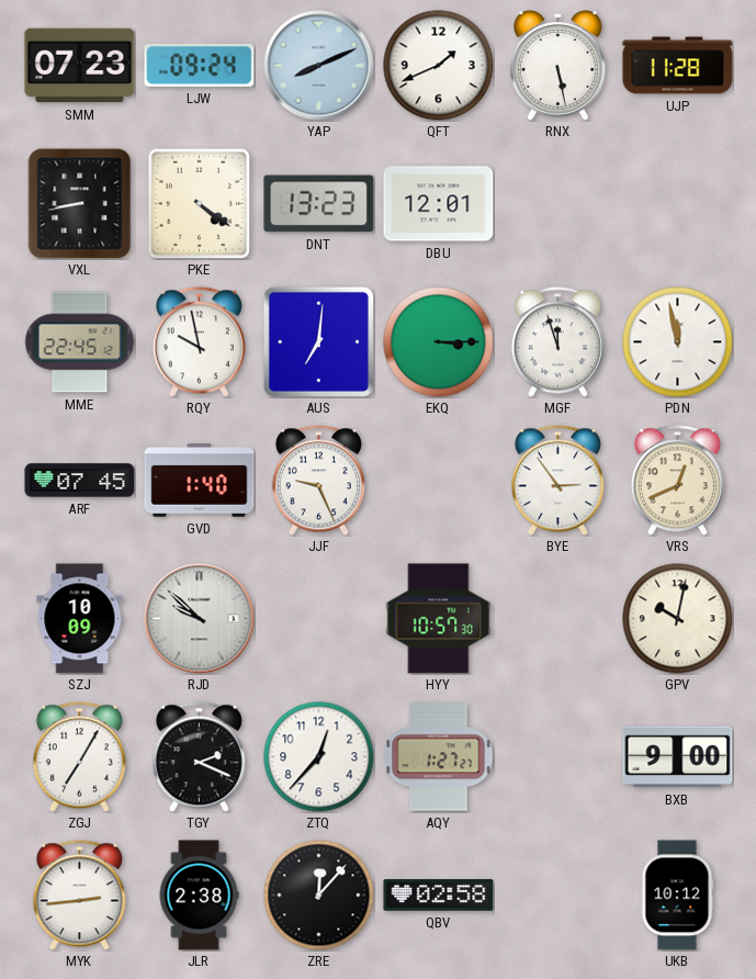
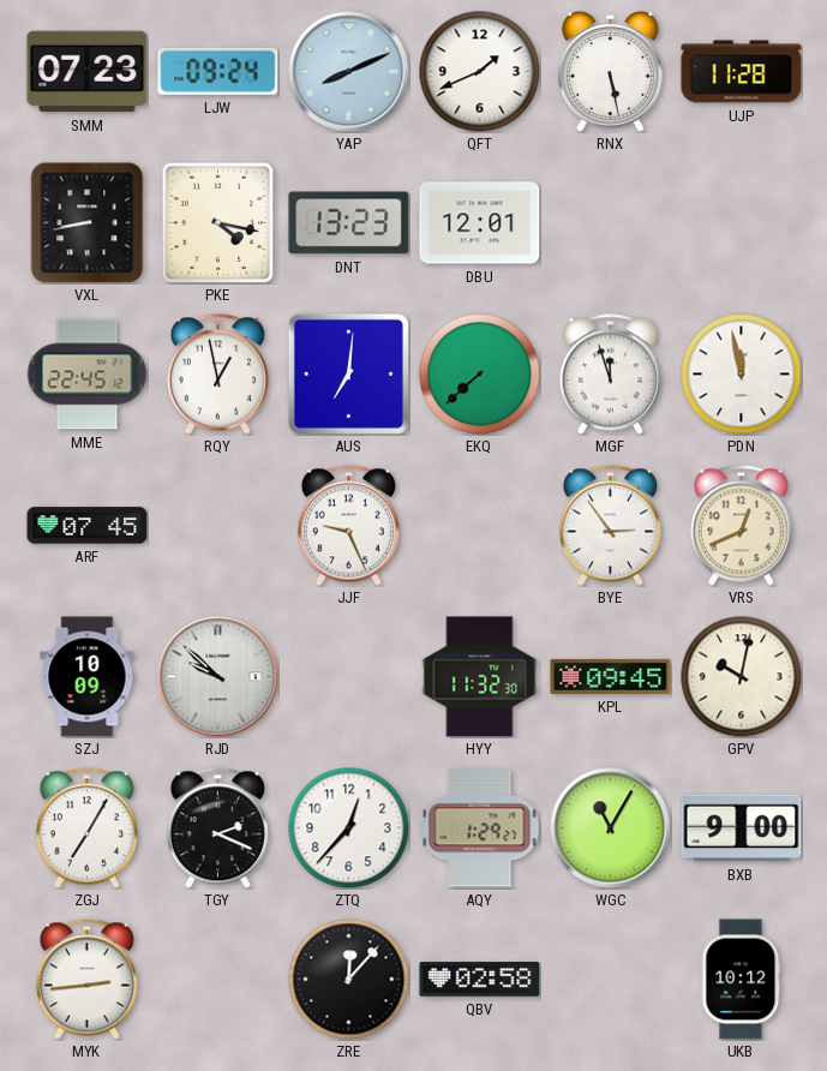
PKE: 4:21 -> 4:17 (218, 222)
RQY: 9:58 -> 12:58 (217, 375)
EKQ: 3:15 -> 7:38 (480, 375)
GVD: 1:40 -> none (200, 480)
HYY: 10:57 -> 11:32 (480, 677)
KPL: none -> 09:45 (611, 676)
AQY: 1:27 -> 1:29 (480, 828)
WGC: none -> 11:05 (611, 828)
JLR: 2:38 -> none (199, 896)
